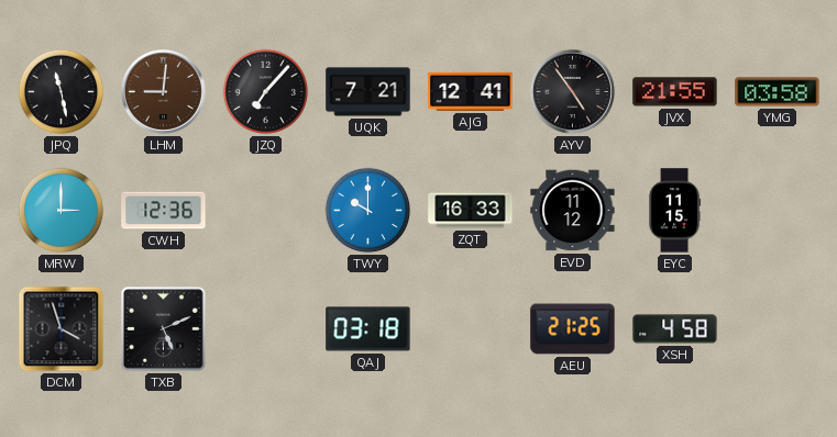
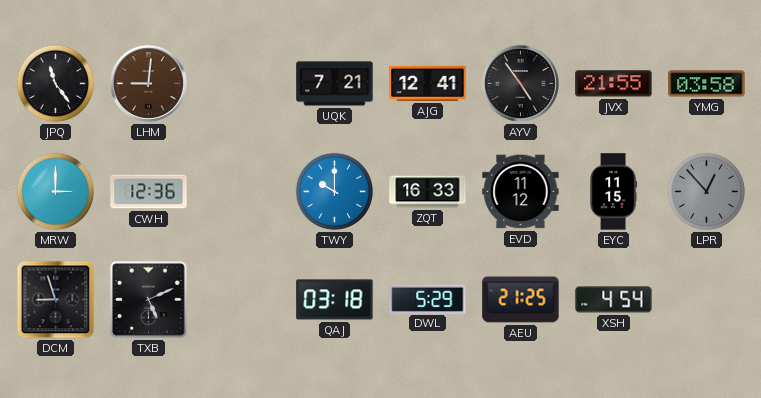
JPQ: 11:28 -> 11:24 (56, 84)
JZQ: 7:07 -> none (266, 92)
LPR: none -> 12:53 (707, 192)
DCM: 3:57 -> 8:57 (56, 300)
DWL: none -> 5:29 (428, 299)
XSH: 4:58 -> 4:54 (614, 300)
